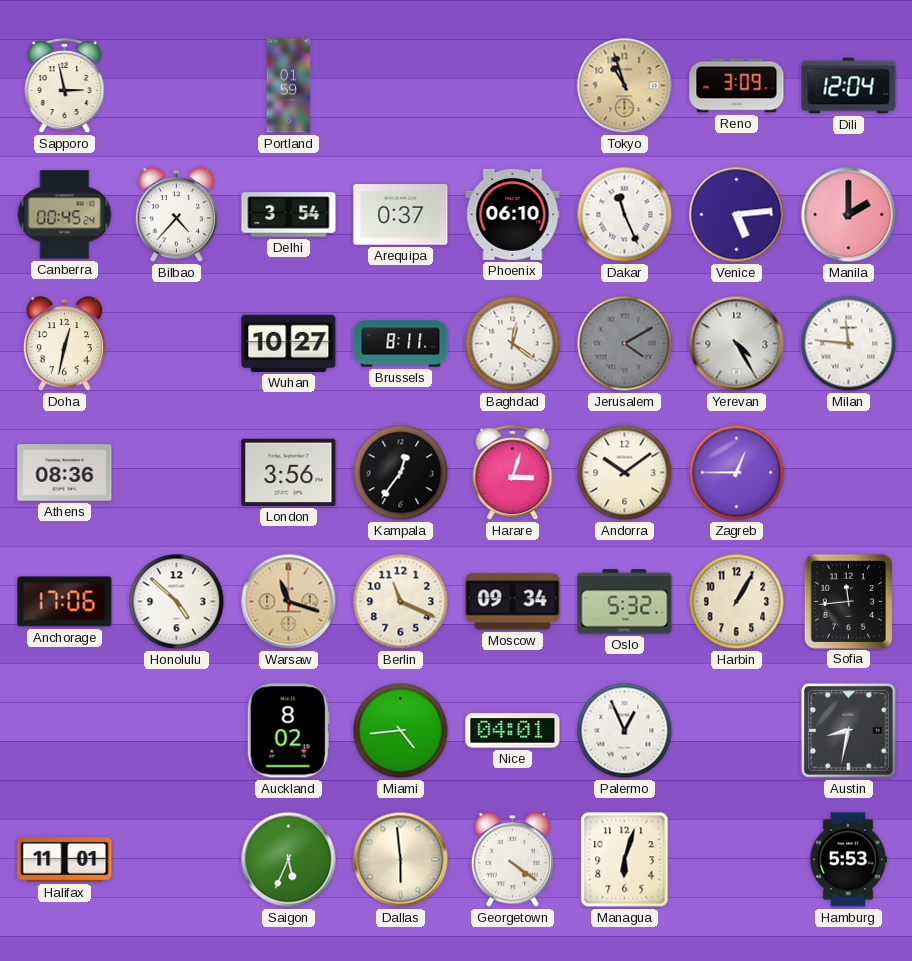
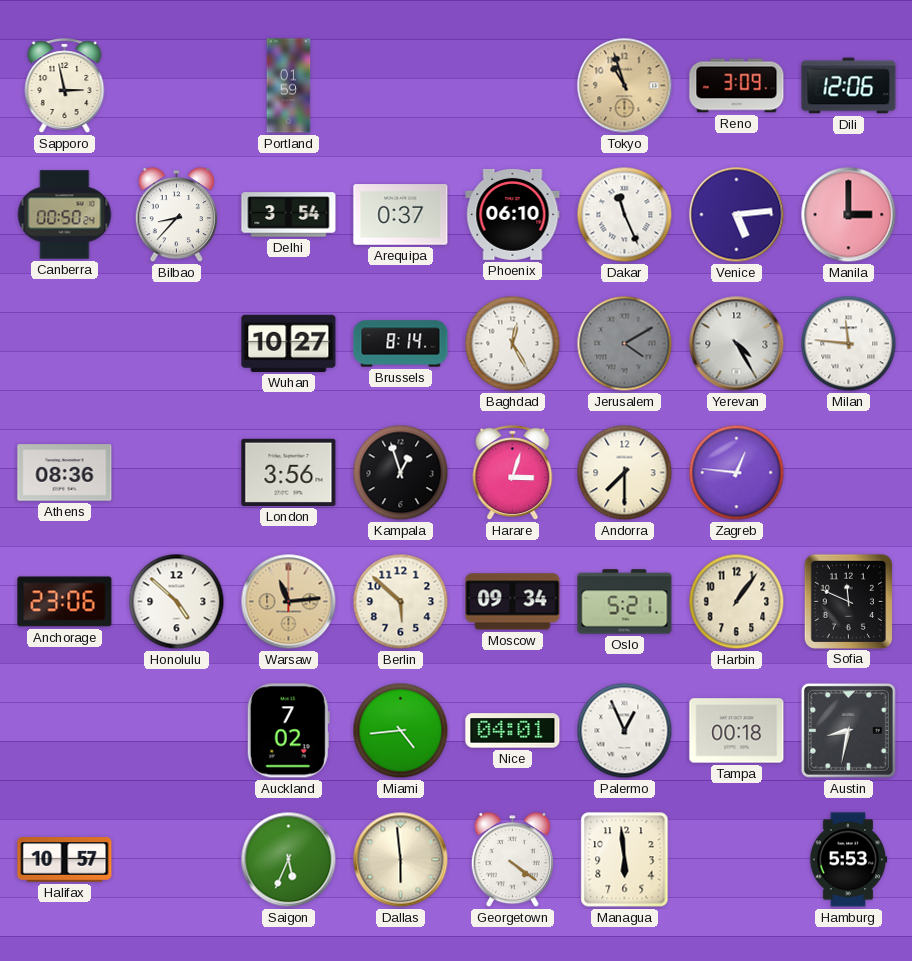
Dili: 12:04 -> 12:06 (849, 86)
Canberra: 00:45 -> 00:50 (65, 215)
Bilbao: 4:37 -> 8:37 (176, 215)
Manila: 2:00 -> 3:00 (849, 215)
Doha: 12:32 -> none (64, 344)
Brussels: 8:11 -> 8:14 (401, 344)
Baghdad: 12:21 -> 12:25 (513, 344)
Kampala: 12:36 -> 12:57 (401, 473)
Andorra: 10:09 -> 7:30 (625, 473)
Zagreb: 12:45 -> 12:46 (737, 473)
Anchorage: 17:06 -> 23:06 (65, 602)
Warsaw: 11:18 -> 11:14 (289, 602)
Berlin: 11:19 -> 5:52 (401, 602)
Oslo: 5:32 -> 5:21 (625, 602)
Harbin: 1:05 -> 1:06 (737, 602)
Sofia: 11:44 -> 11:49 (848, 601)
Auckland: 8:02 -> 7:02 (288, 731)
Tampa: none -> 00:18 (737, 731)
Halifax: 11:01 -> 10:57 (65, 860)
Managua: 6:03 -> 5:59 (625, 860)
